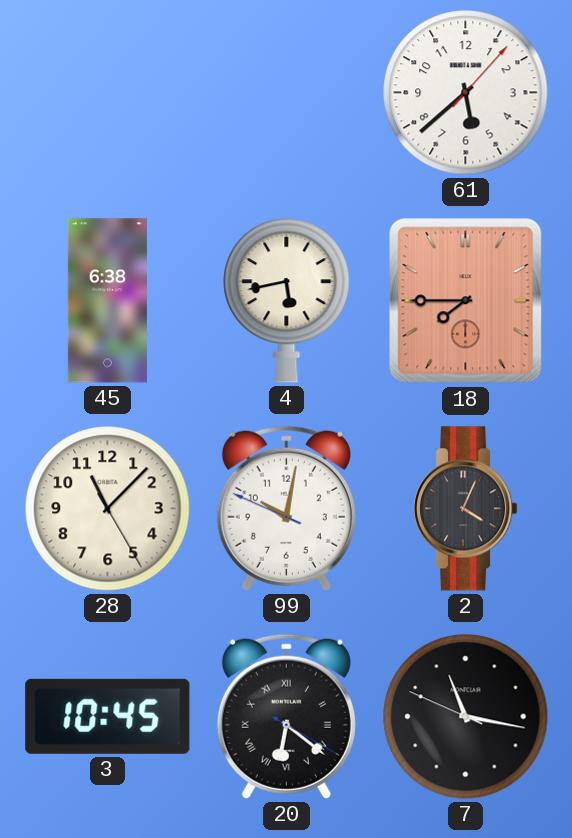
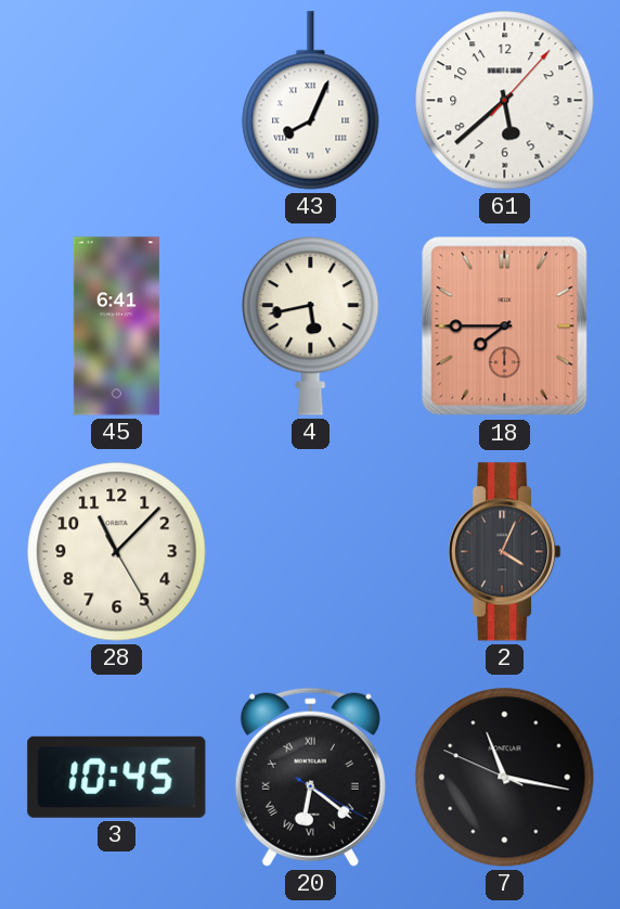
43: none -> 8:04 (311, 101)
45: 6:38 -> 6:41 (116, 327)
99: 10:01 -> none (286, 508)
